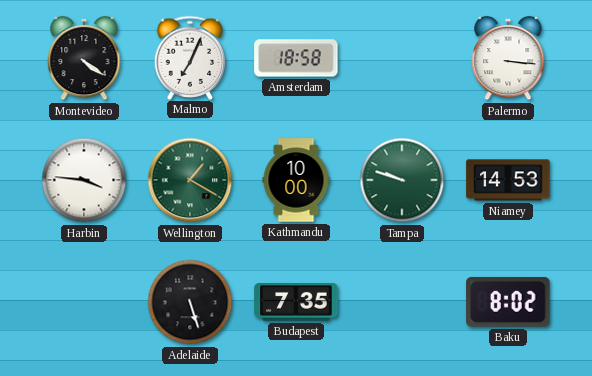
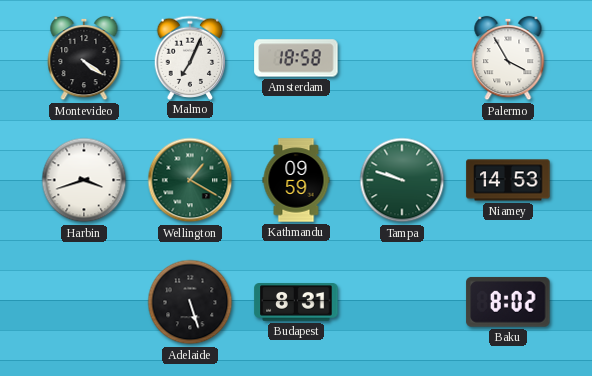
Palermo: 3:16 -> 3:55 (508, 58)
Harbin: 3:46 -> 3:42 (84, 180)
Kathmandu: 10:00 -> 09:59 (296, 180)
Budapest: 7:35 -> 8:31 (296, 303)
